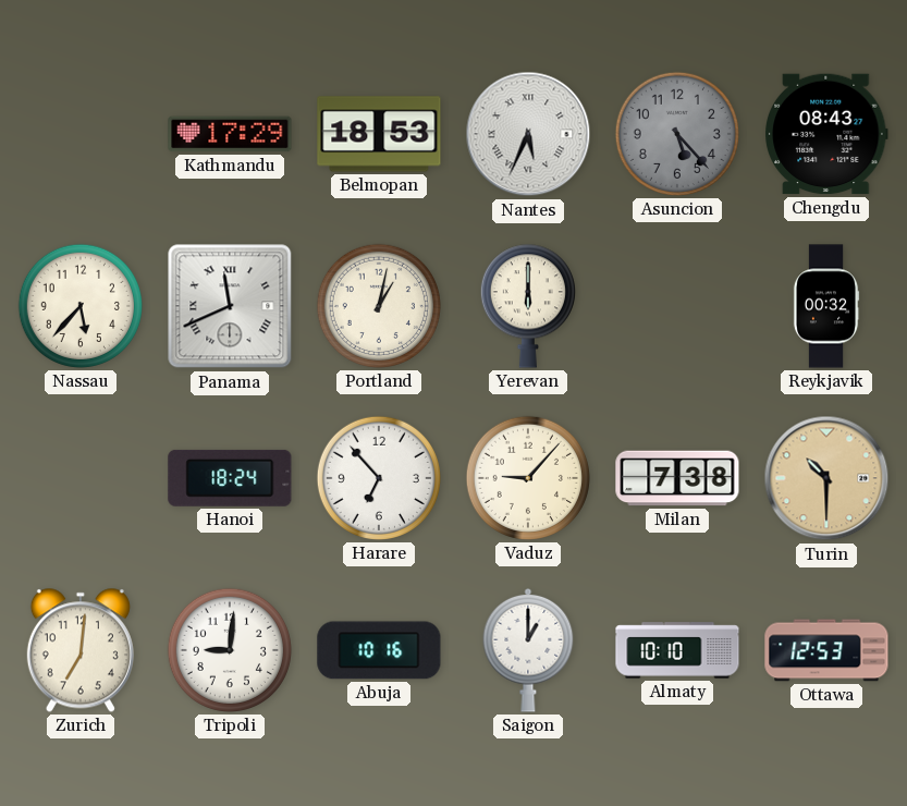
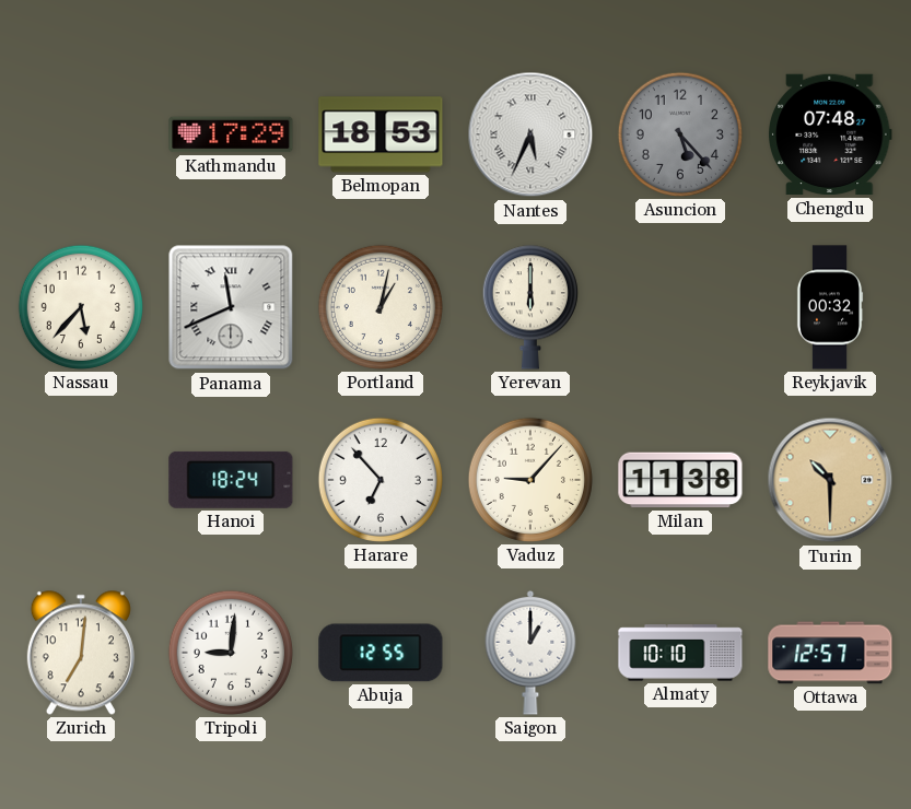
Chengdu: 08:43 -> 07:48 (831, 134)
Milan: 7:38 -> 11:38 (680, 480)
Abuja: 10:16 -> 12:55 (381, 653)
Ottawa: 12:53 -> 12:57 (830, 653)
